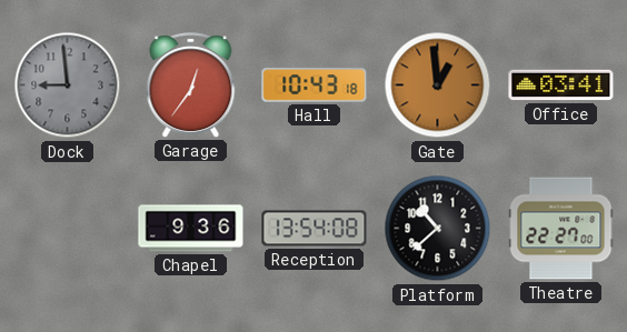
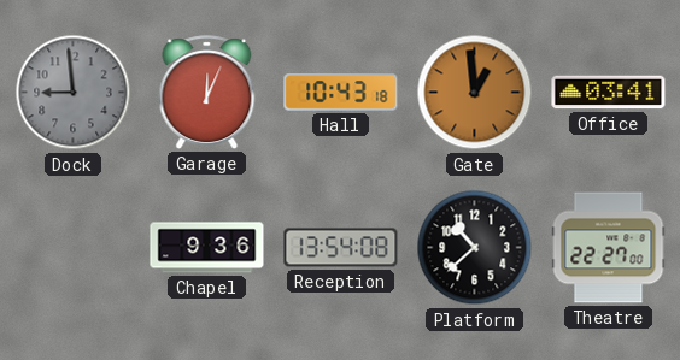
Garage: 12:36 -> 12:04 (207, 93)
